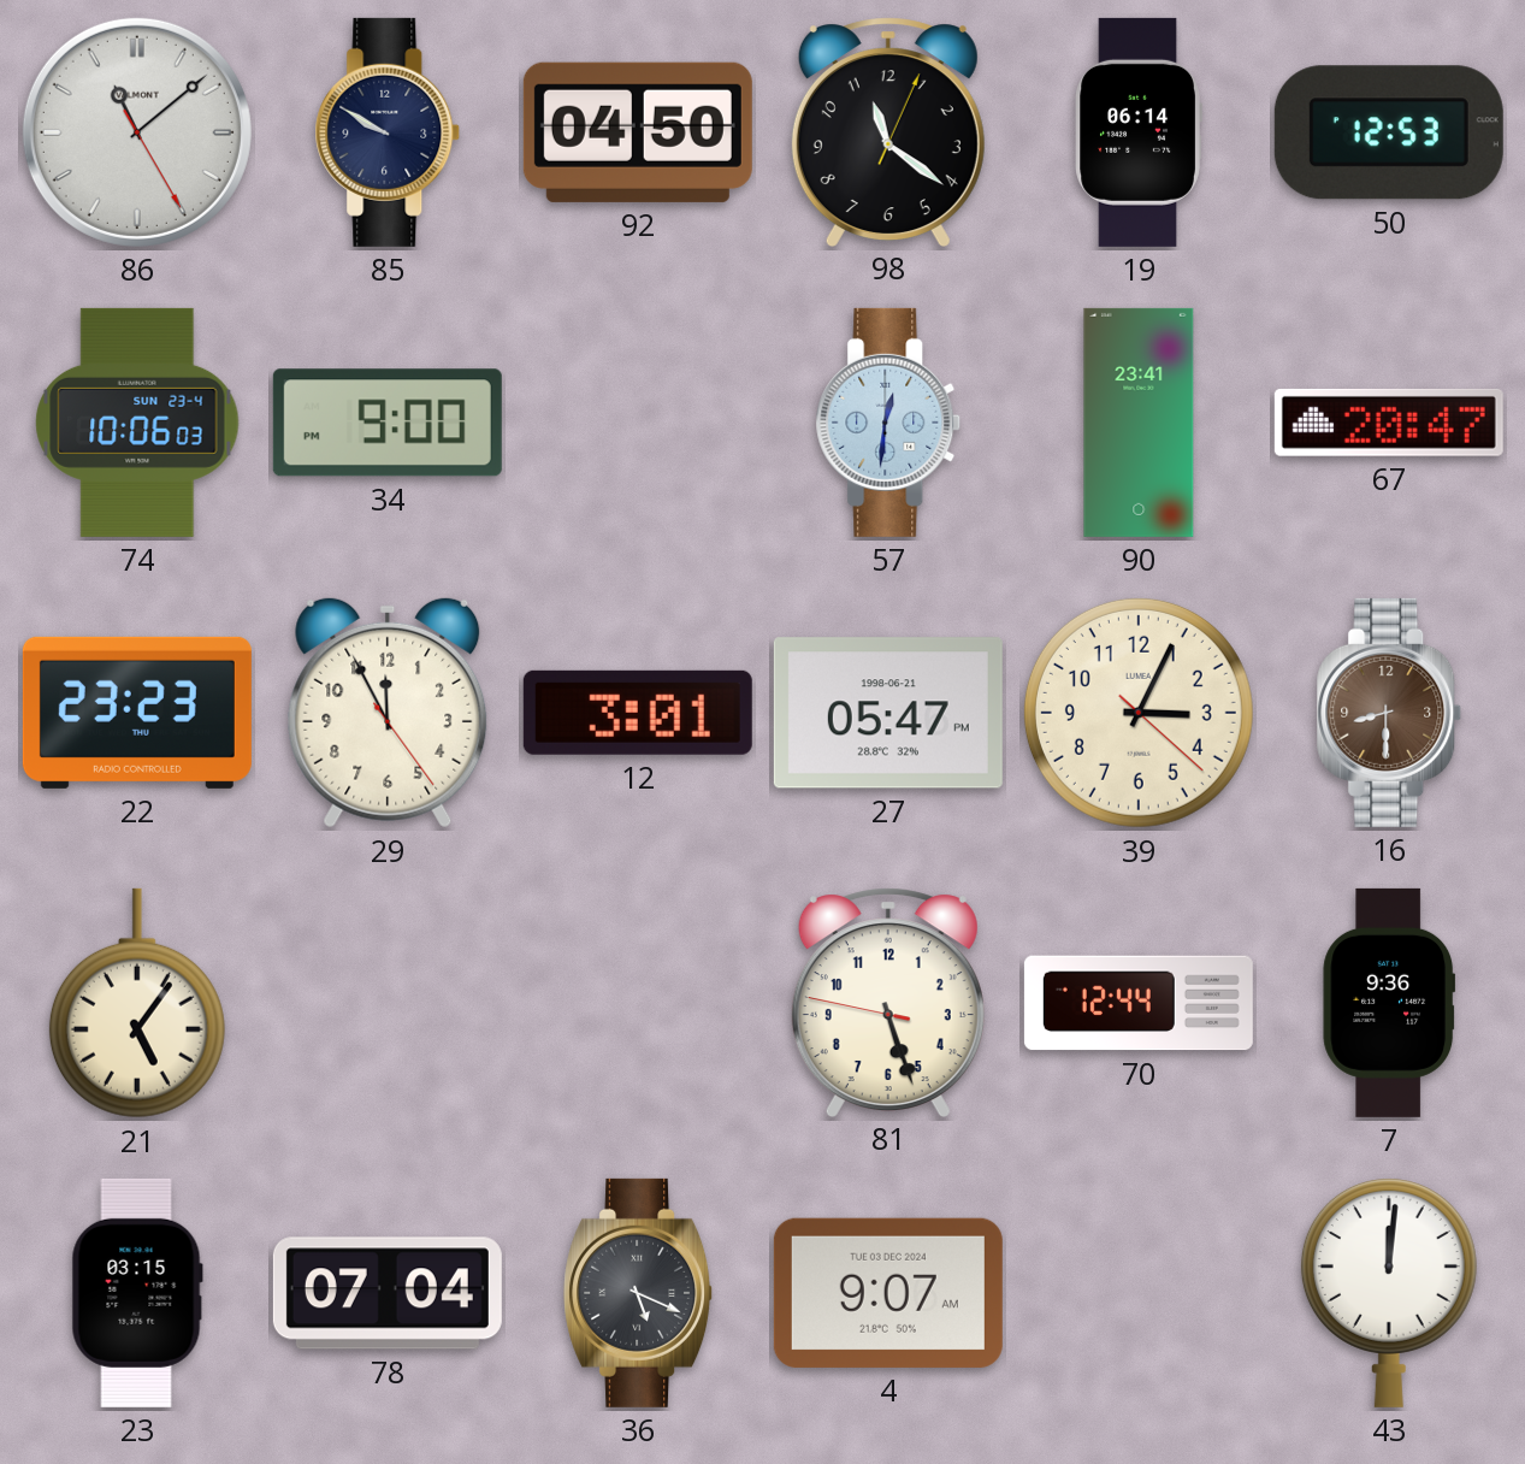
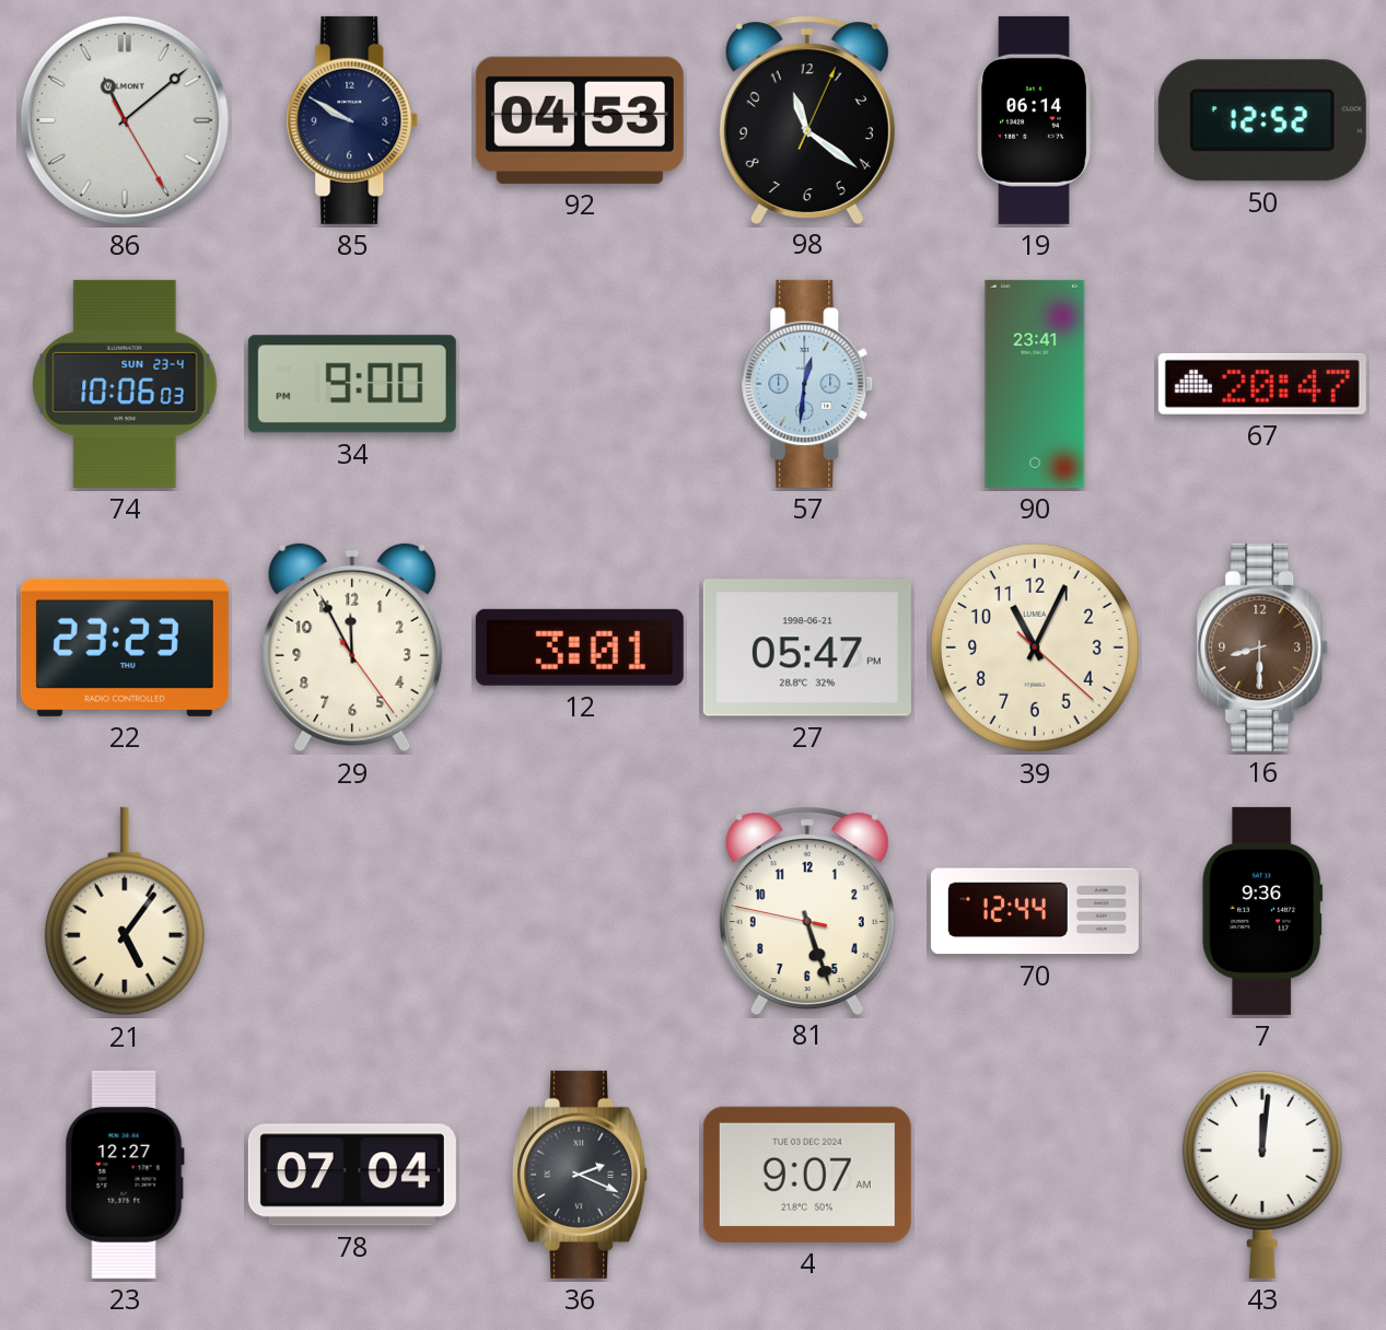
92: 04:50 -> 04:53 (580, 120)
50: 12:53 -> 12:52 (1262, 120)
39: 3:04 -> 11:04 (1035, 647)
23: 03:15 -> 12:27 (125, 1175)
36: 5:19 -> 2:19 (581, 1175)
